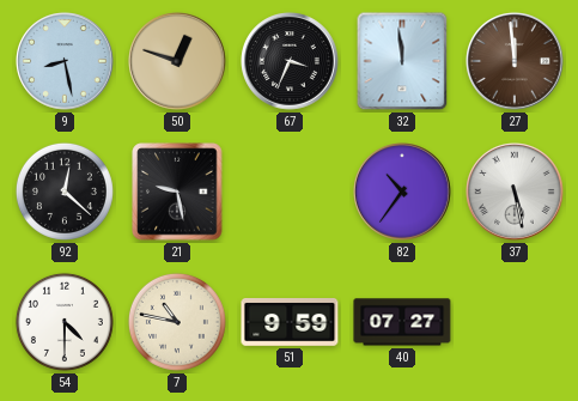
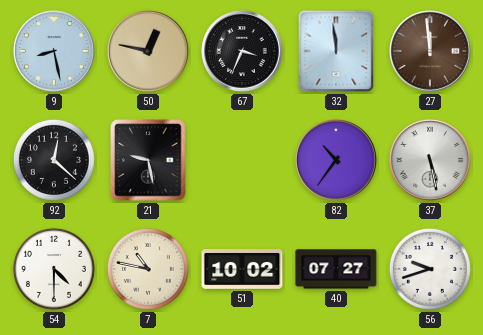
50: 12:48 -> 12:47 (148, 51)
51: 9:59 -> 10:02 (242, 270)
56: none -> 9:42 (430, 269)
